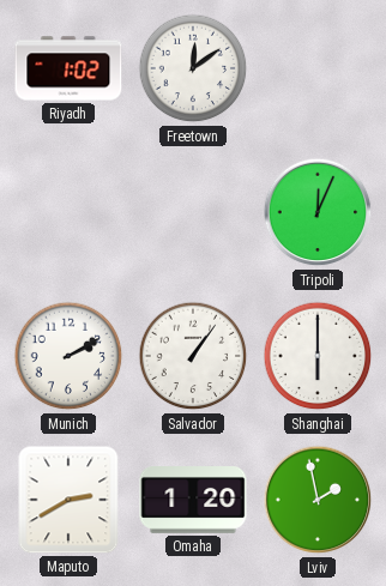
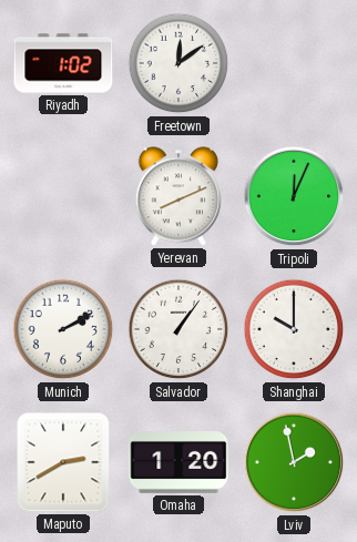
Yerevan: none -> 8:11 (178, 196)
Shanghai: 6:00 -> 10:00 (294, 329)
